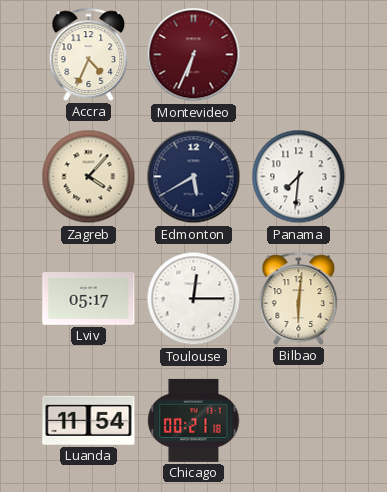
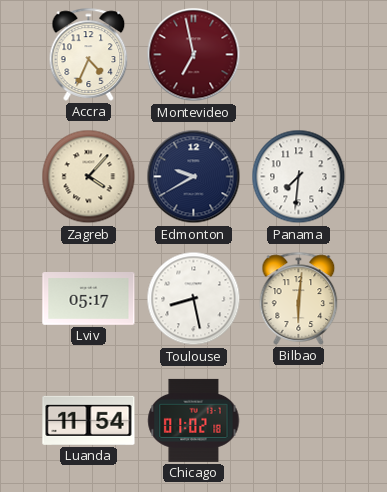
Montevideo: 6:34 -> 6:58 (194, 55)
Edmonton: 5:40 -> 9:40 (194, 177)
Toulouse: 12:15 -> 8:28 (194, 299)
Chicago: 00:21 -> 01:02 (194, 420)
